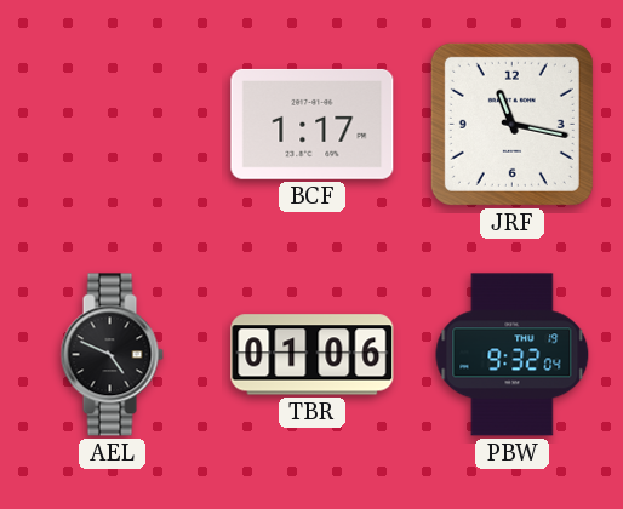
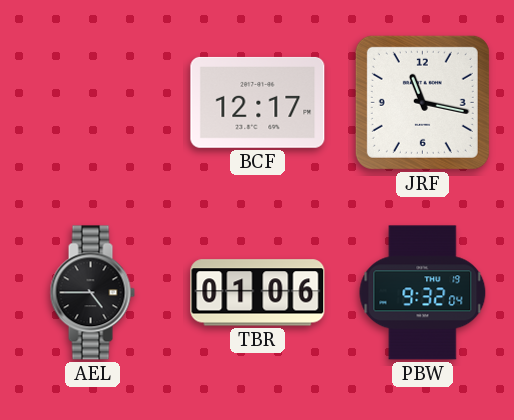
BCF: 1:17 -> 12:17 (258, 102)
AEL: 4:49 -> 4:45 (92, 293)
